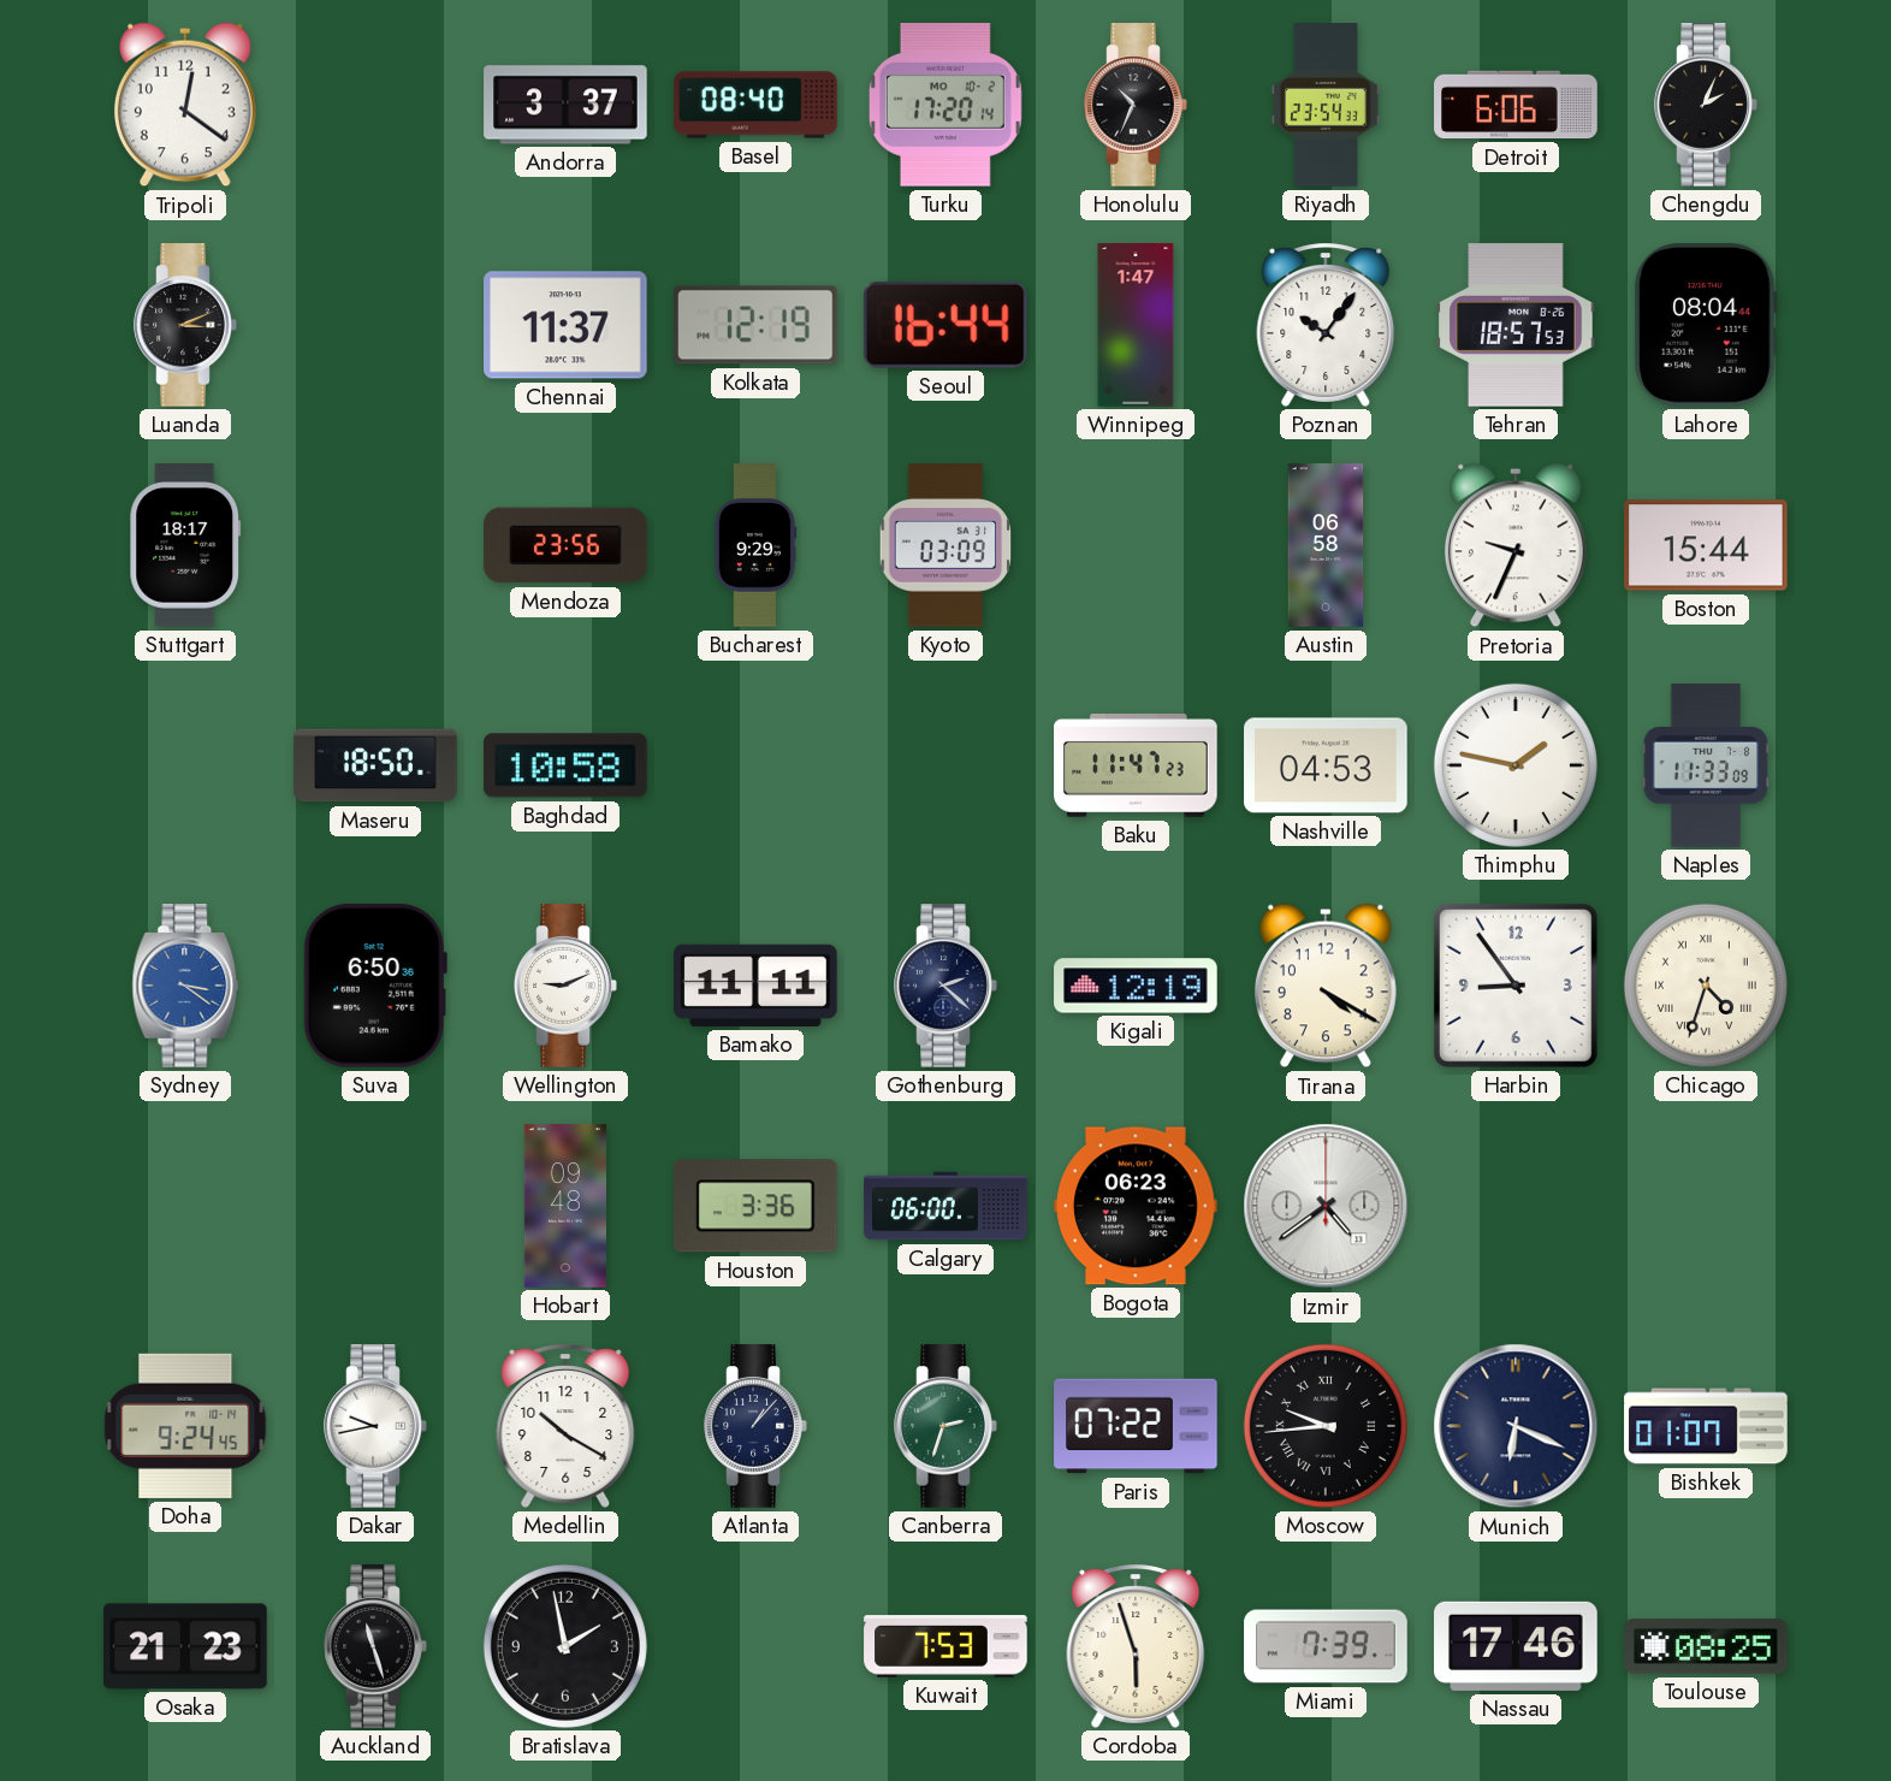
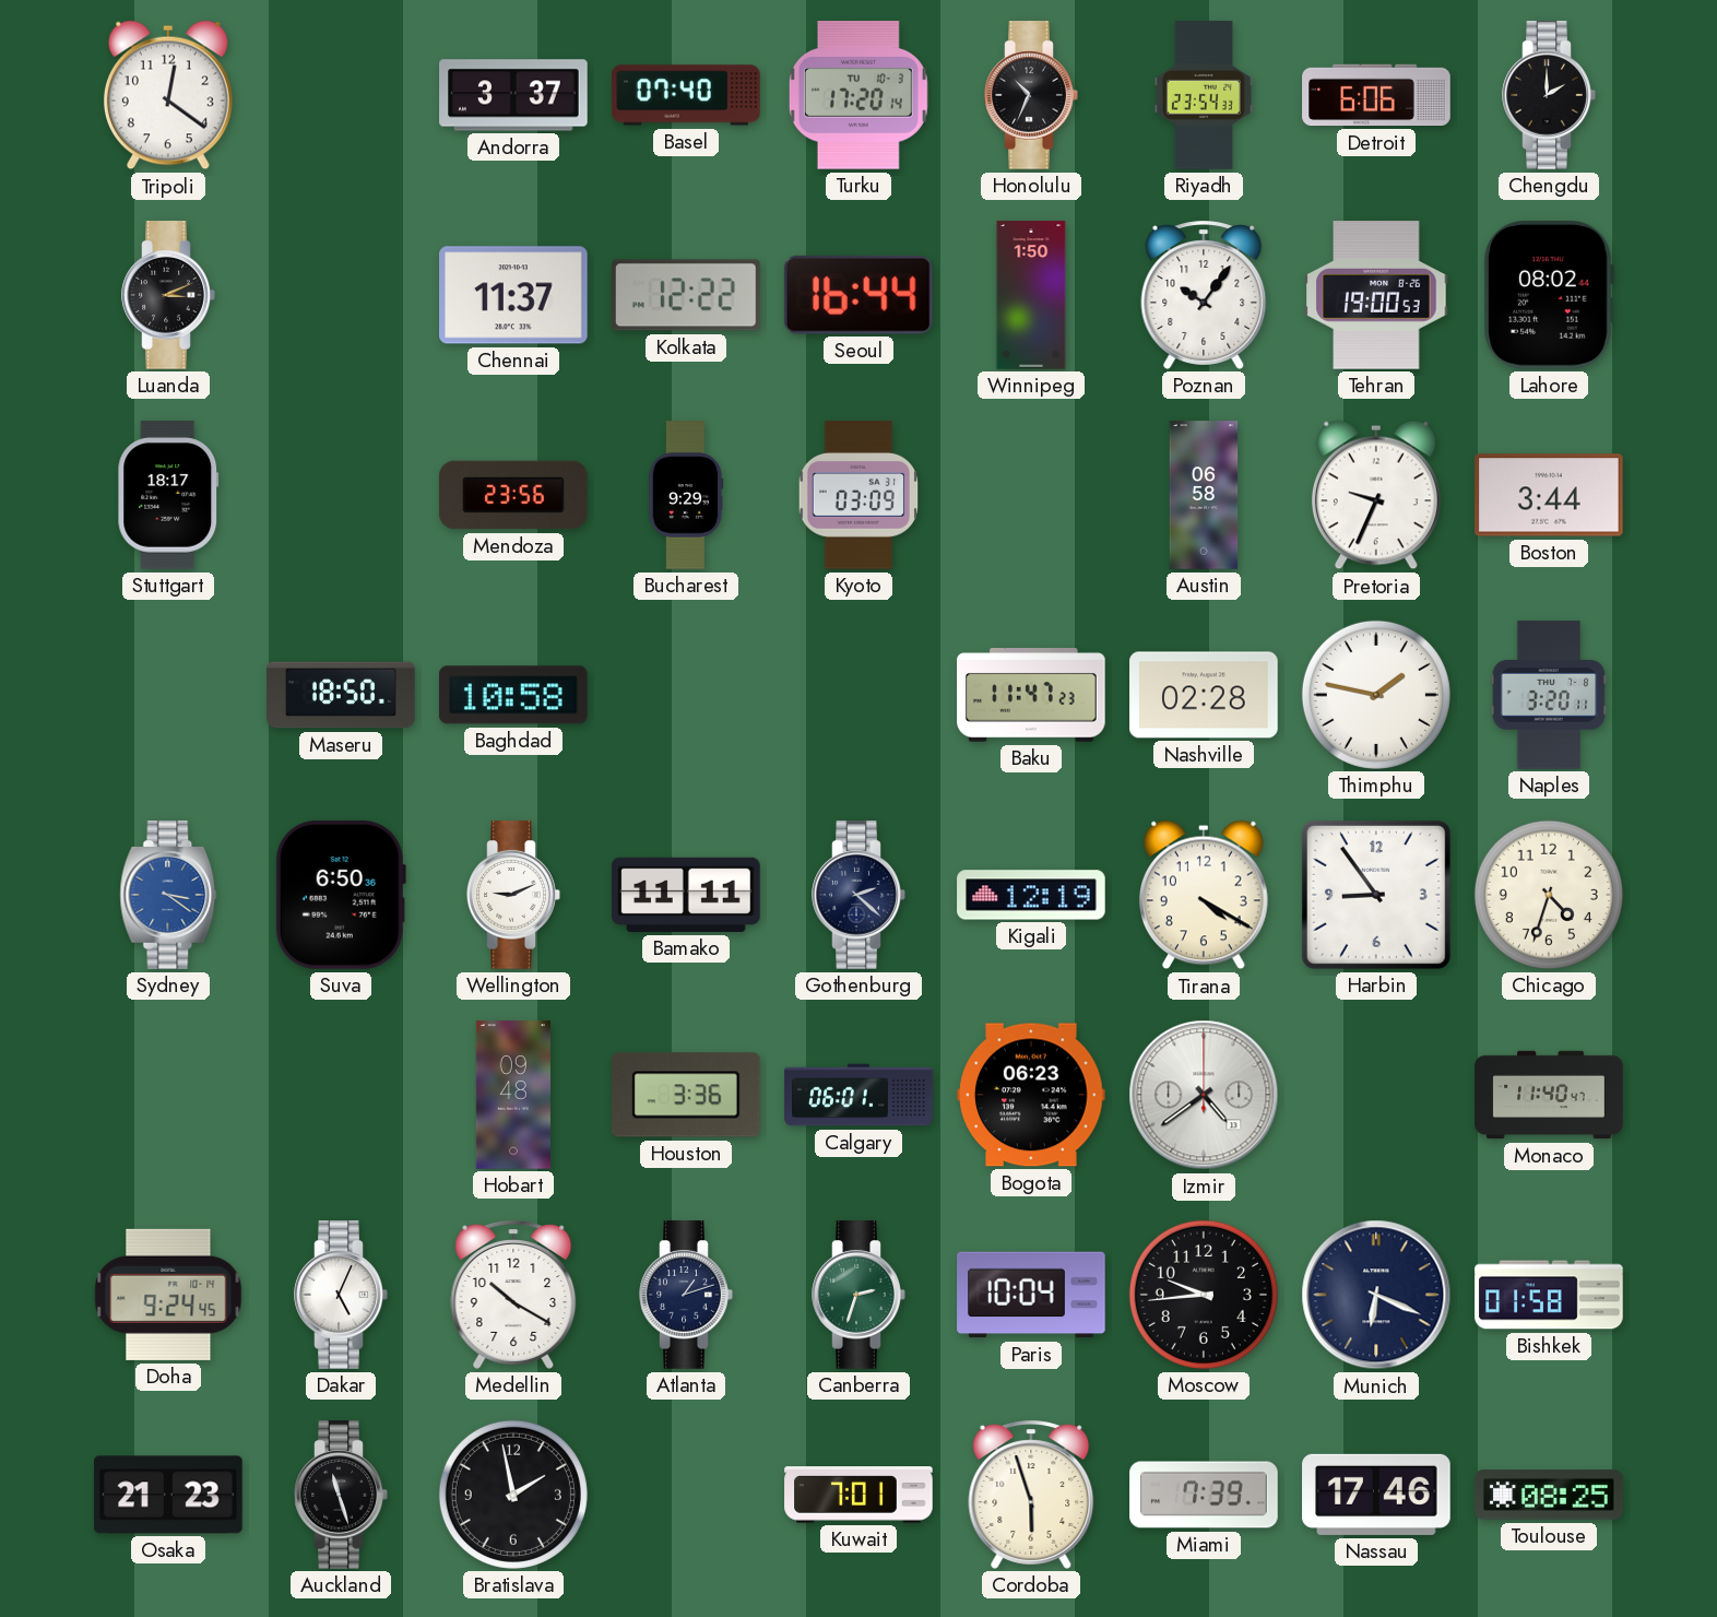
Basel: 08:40 -> 07:40 (686, 95)
Turku date: MO 10-2 -> TU 10-3 (858, 96)
Chengdu: 2:04 -> 2:00 (1549, 95)
Kolkata: 12:19 -> 12:22 (687, 295)
Winnipeg: 1:47 -> 1:50 (1031, 295)
Tehran: 18:57 -> 19:00 (1376, 295)
Lahore: 08:04 -> 08:02 (1549, 296)
Boston: 15:44 -> 3:44 (1549, 495)
Nashville: 04:53 -> 02:28 (1204, 695)
Naples: 11:33 -> 3:20 (1549, 695)
Chicago numerals: Roman -> Arabic (1549, 895)
Calgary: 06:00 -> 06:01 (858, 1095)
Monaco: none -> 11:40 (1549, 1095)
Dakar: 9:43 -> 5:04 (341, 1295)
Atlanta: 1:07 -> 1:12 (686, 1295)
Paris: 07:22 -> 10:04 (1031, 1295)
Moscow numerals: Roman -> Arabic (1204, 1295)
Bishkek: 01:07 -> 01:58 (1549, 1295)
Kuwait: 7:53 -> 7:01 (858, 1495)
